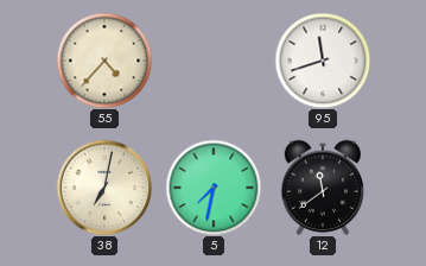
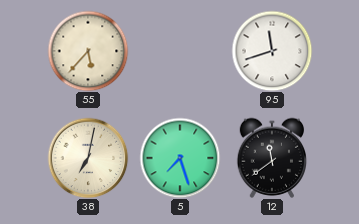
55: 4:37 -> 5:37 (88, 51)
5: 7:32 -> 7:27 (180, 158)
